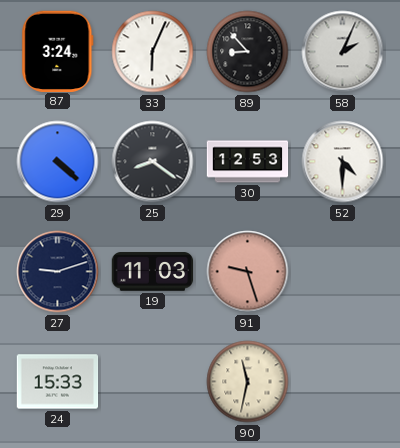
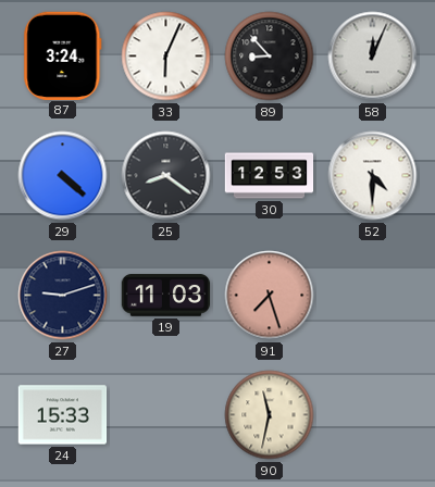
58: 2:04 -> 12:04 (373, 57)
91: 9:27 -> 7:27 (270, 296)
